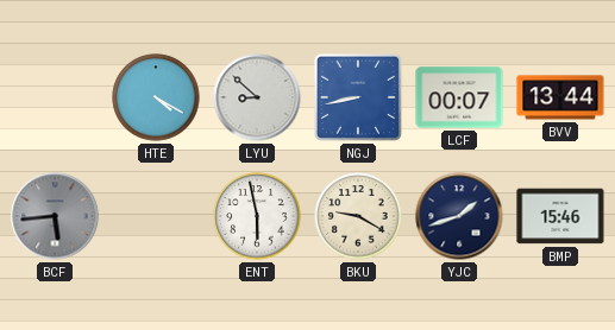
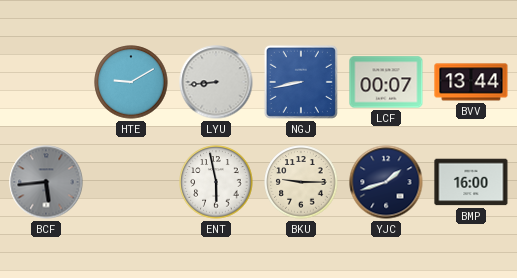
HTE: 4:20 -> 9:10 (131, 82)
LYU: 8:52 -> 8:44 (216, 82)
BKU: 9:20 -> 9:15 (301, 182)
BMP: 15:46 -> 16:00 (471, 182)
